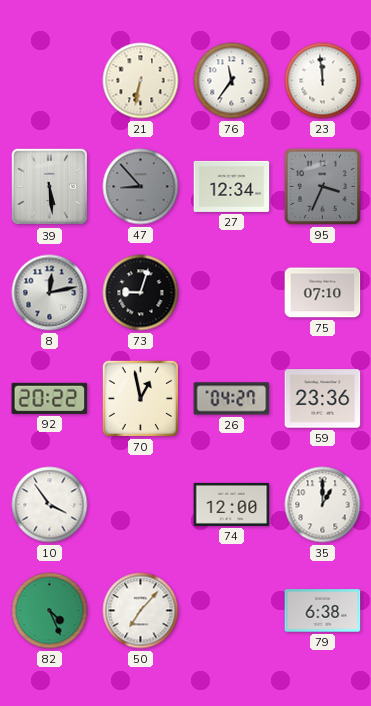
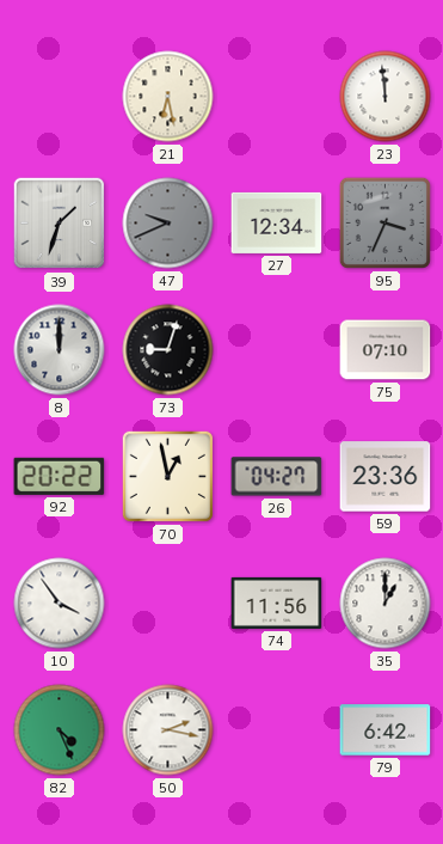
21: 6:32 -> 6:28 (168, 97)
76: 11:36 -> none (232, 81)
39: 5:29 -> 1:33 (60, 224)
47: 8:53 -> 9:41 (168, 224)
8: 12:13 -> 12:00 (60, 350)
74: 12:00 -> 11:56 (277, 603)
50: 7:07 -> 2:17 (168, 730)
79: 6:38 -> 6:42 (386, 730)
